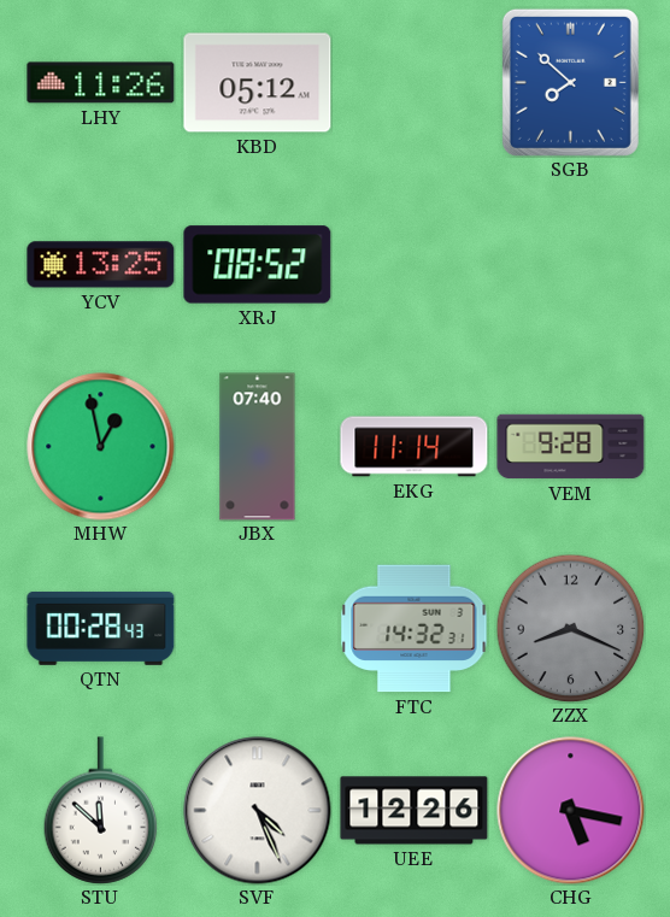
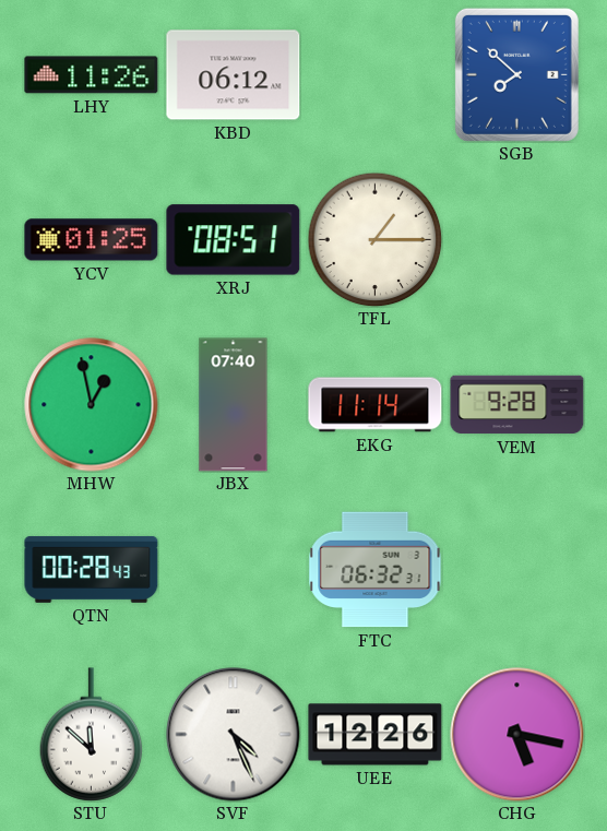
KBD: 05:12 -> 06:12 (234, 75)
YCV: 13:25 -> 01:25 (92, 240)
XRJ: 08:52 -> 08:51 (234, 240)
TFL: none -> 1:15 (374, 239)
FTC: 14:32 -> 06:32 (376, 570)
ZZX: 8:19 -> none (570, 628)
